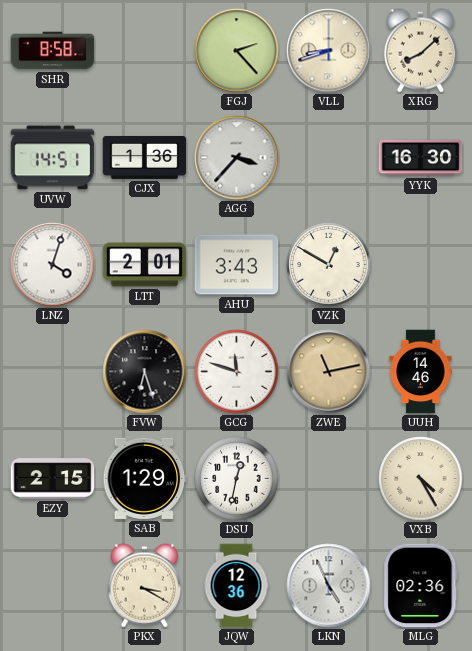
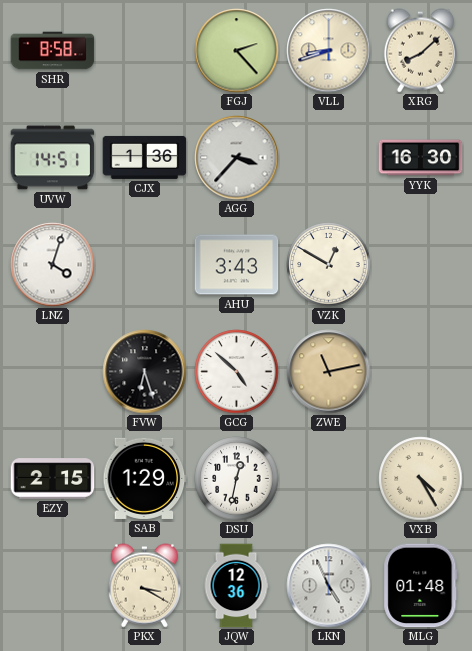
LTT: 2:01 -> none (145, 265)
GCG: 11:48 -> 4:52 (237, 372)
UUH: 14:46 -> none (421, 372)
MLG: 02:36 -> 01:48 (421, 586)
